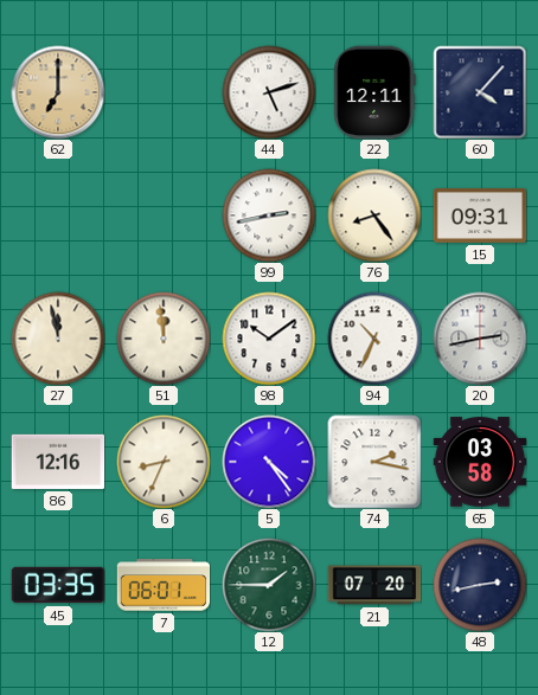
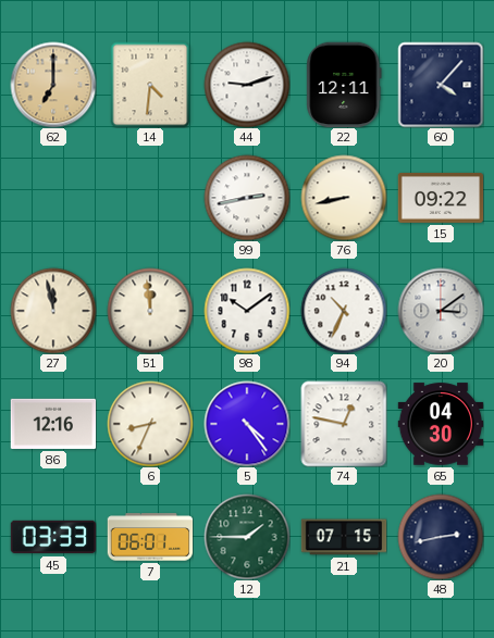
14: none -> 4:31 (150, 85)
44: 5:12 -> 9:12 (247, 85)
76: 8:24 -> 8:43 (344, 198)
15: 09:31 -> 09:22 (441, 198)
20: 2:43 -> 3:09 (441, 311)
74: 2:17 -> 12:47 (344, 424)
65: 03:58 -> 04:30 (441, 424)
45: 03:35 -> 03:33 (53, 537)
21: 07:20 -> 07:15 (344, 537)
